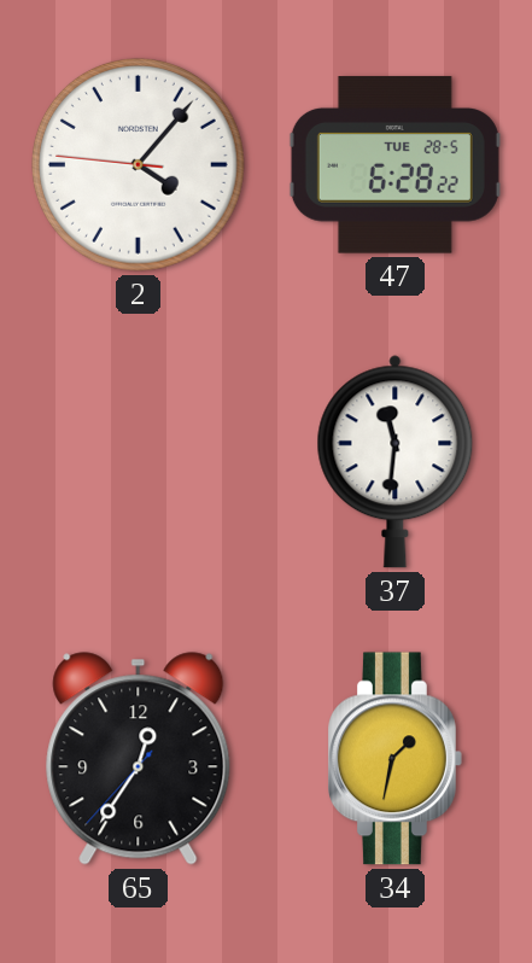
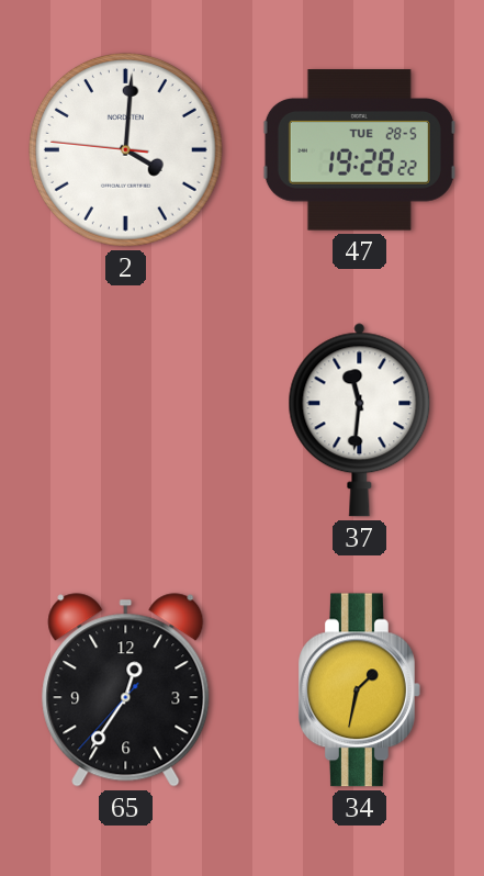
2: 4:06 -> 4:00 (125, 149)
47: 6:28 -> 19:28 (359, 150)
